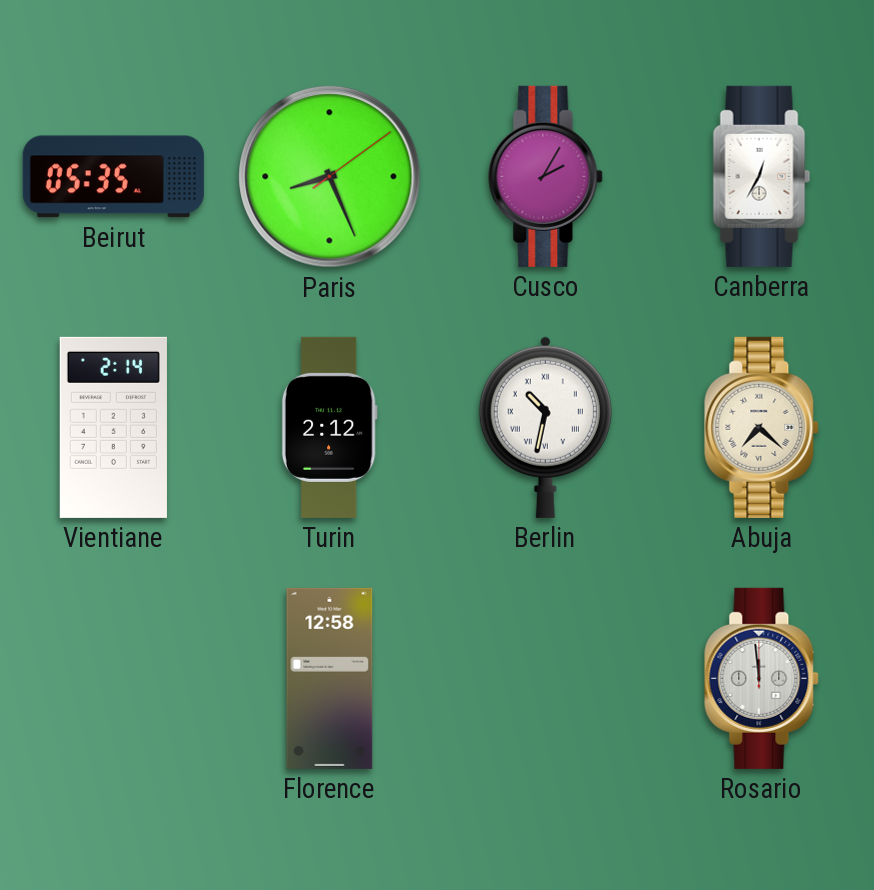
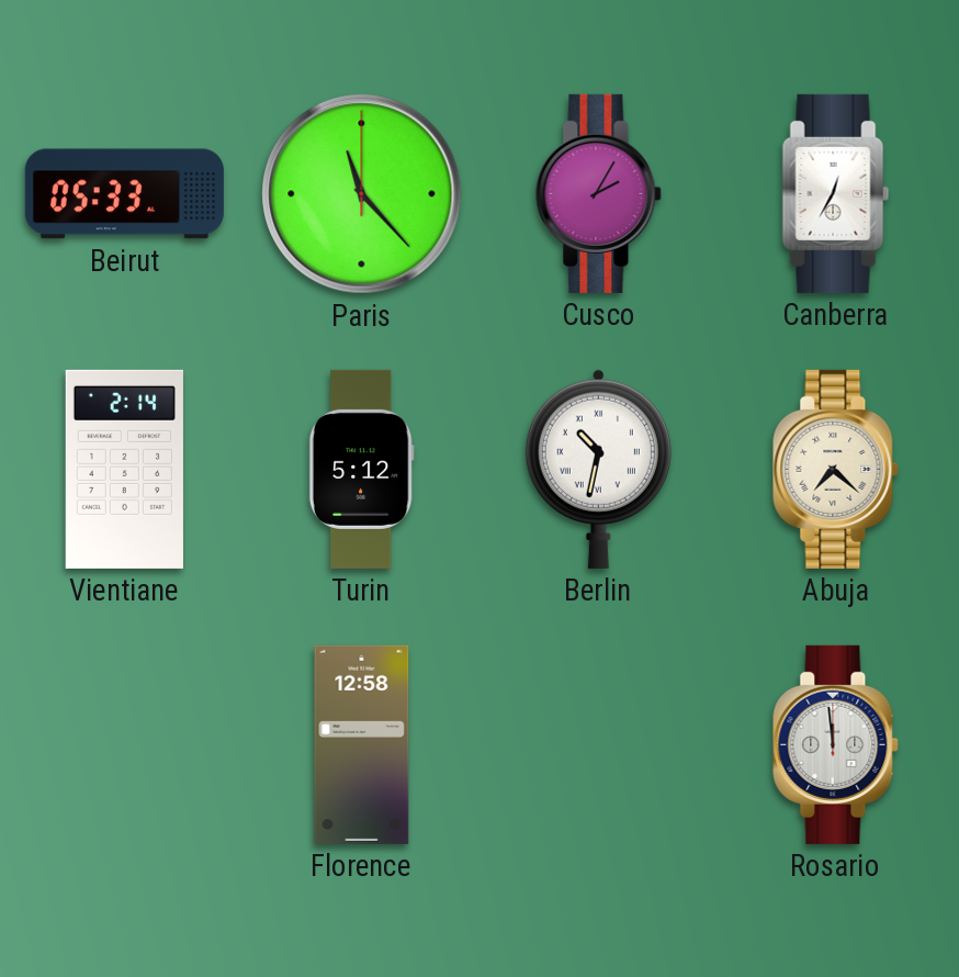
Beirut: 05:35 -> 05:33 (124, 194)
Paris: 8:26 -> 11:23 (362, 194)
Turin: 2:12 -> 5:12 (361, 469)
